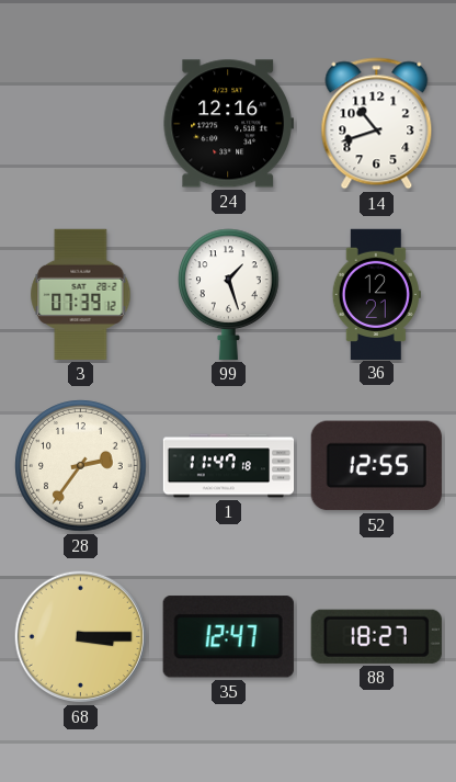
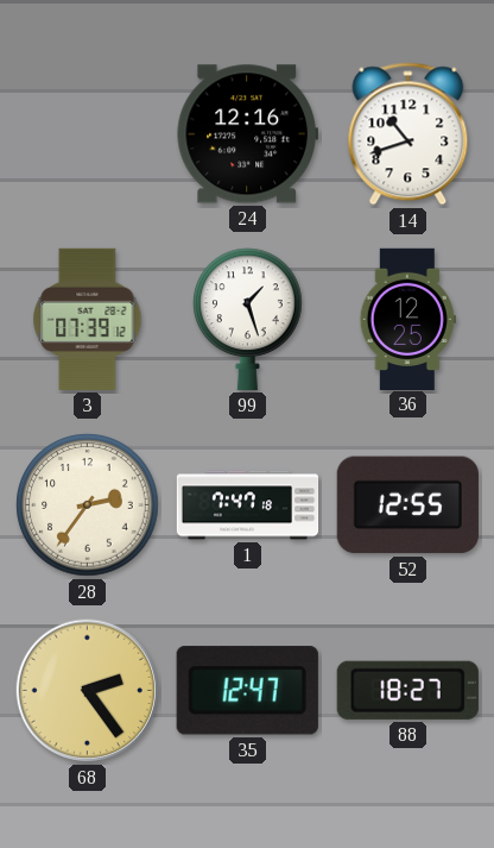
36: 12:21 -> 12:25 (407, 319)
1: 11:47 -> 7:47 (248, 505)
68: 3:15 -> 2:24 (88, 691)
